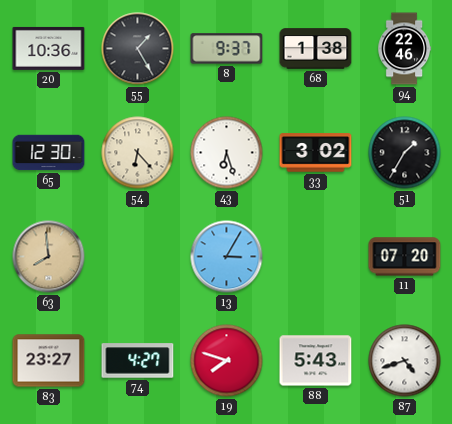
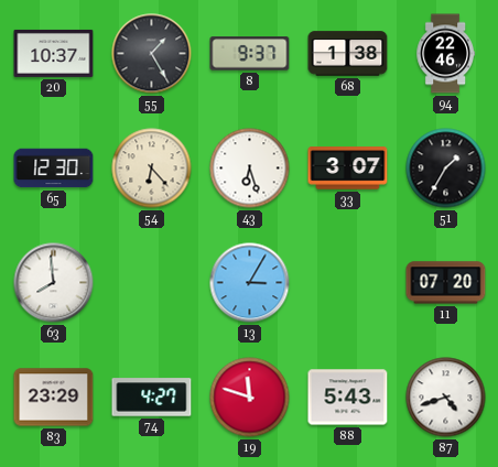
20: 10:36 -> 10:37 (54, 53)
33: 3:02 -> 3:07 (348, 169)
63 dial: champagne -> white (54, 283)
83: 23:27 -> 23:29 (54, 398)
19: 7:48 -> 11:48 (250, 398)
